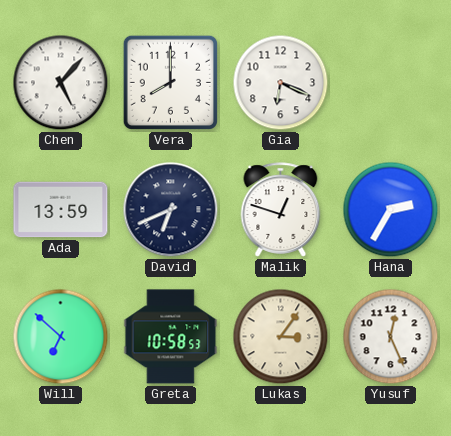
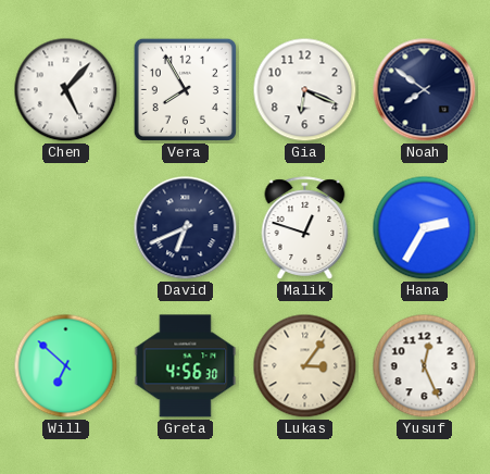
Vera: 8:00 -> 7:55 (185, 89)
Noah: none -> 7:51 (425, 90)
Ada: 13:59 -> none (61, 210)
Greta: 10:58 -> 4:56 (186, 366)
